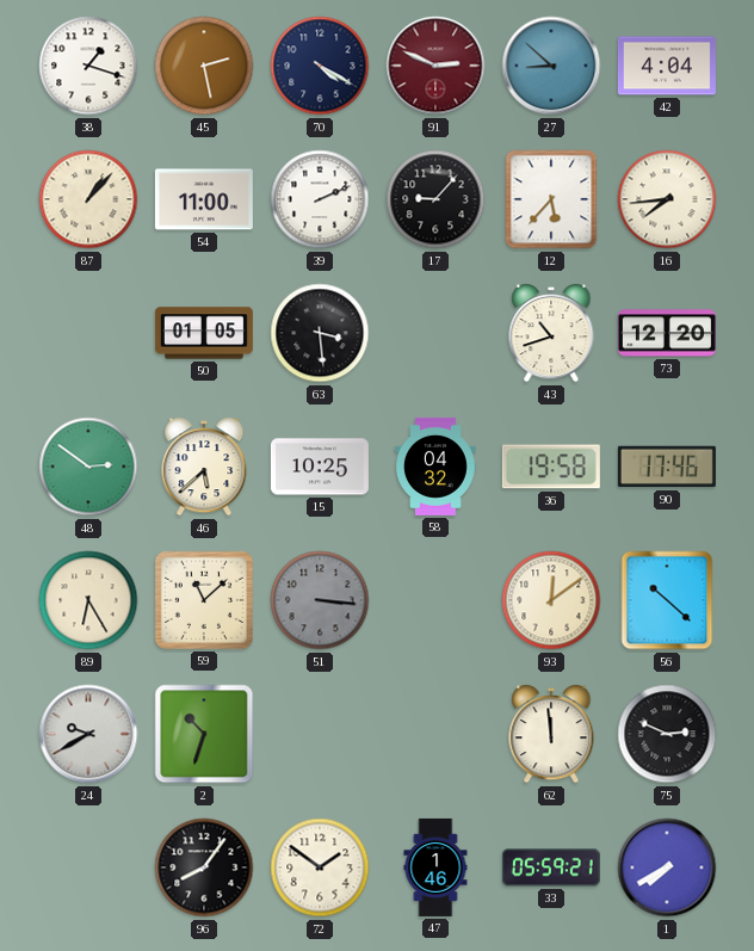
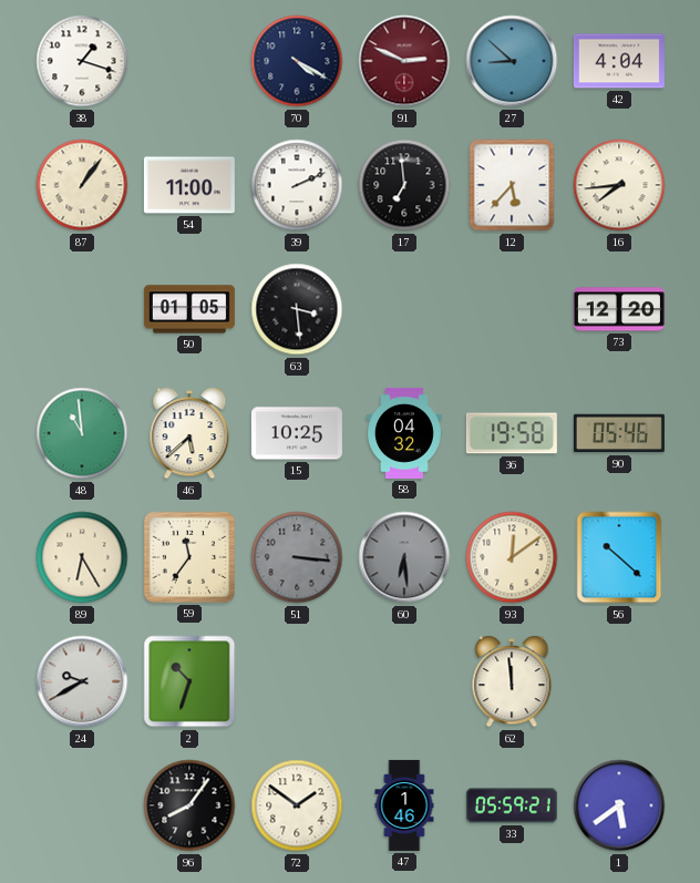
45: 2:28 -> none (204, 66)
87: 1:07 -> 1:06 (82, 185)
17: 9:07 -> 6:59 (404, 185)
43: 10:42 -> none (551, 333)
48: 2:51 -> 10:59 (82, 433)
90: 17:46 -> 05:46 (619, 433)
59: 11:08 -> 11:36 (189, 557)
60: none -> 6:29 (404, 557)
75: 2:49 -> none (667, 734)
1: 7:40 -> 5:39 (619, 805)
